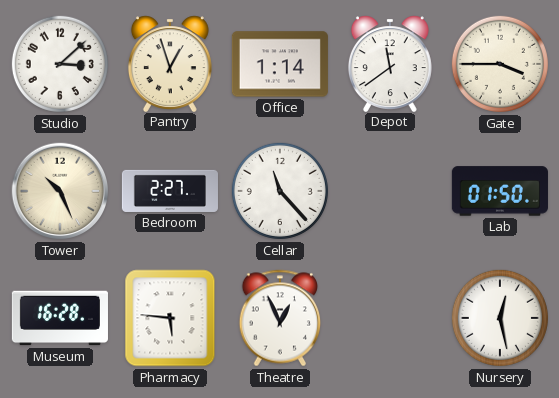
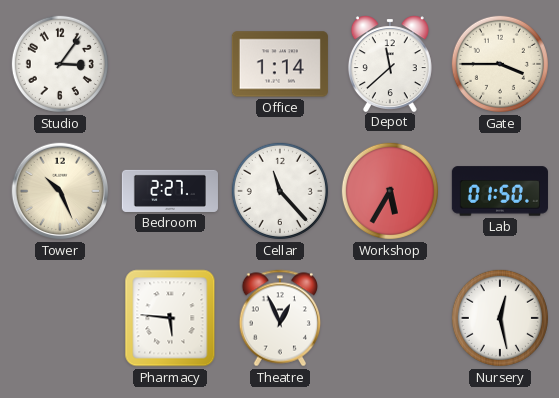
Studio: 3:08 -> 3:06 (60, 64)
Pantry: 12:57 -> none (170, 63)
Depot: 11:39 -> 11:38 (390, 63)
Workshop: none -> 5:35 (390, 191)
Museum: 16:28 -> none (60, 318)
